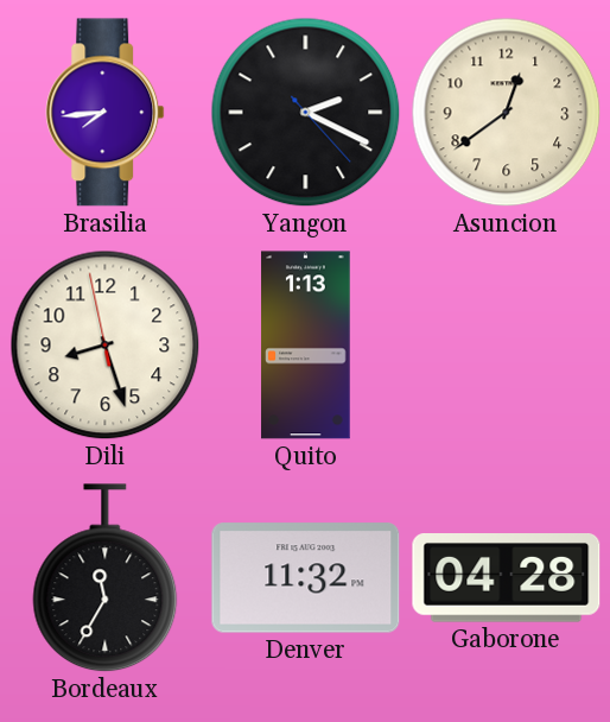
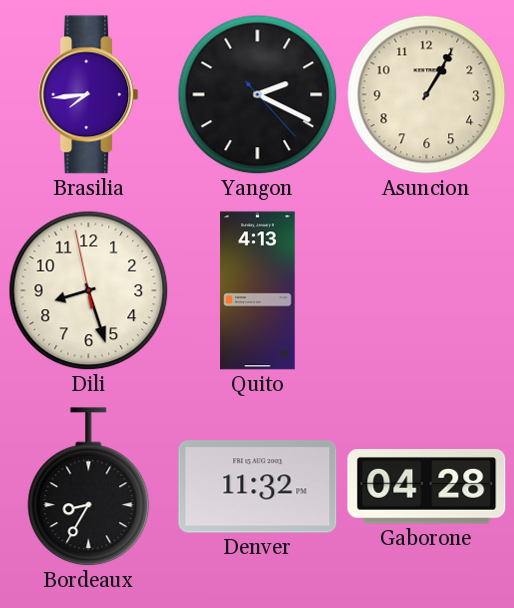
Asuncion: 12:39 -> 1:05 (427, 95)
Quito: 1:13 -> 4:13 (258, 291)
Bordeaux: 11:35 -> 8:35 (89, 487)
